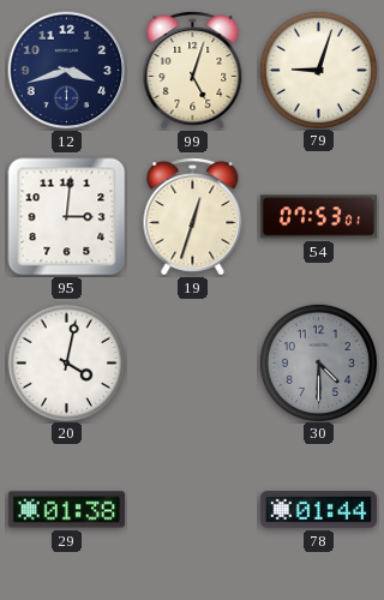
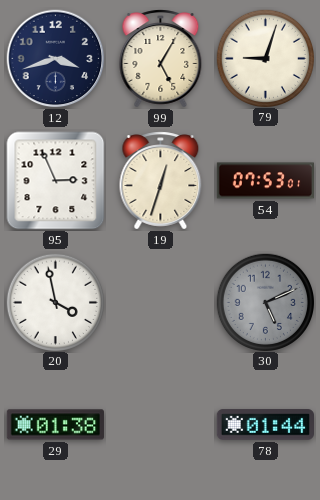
99: 5:03 -> 5:05 (161, 59)
95: 3:01 -> 2:56 (56, 181)
20: 4:02 -> 3:58 (55, 302)
30: 4:30 -> 5:11 (265, 302)
